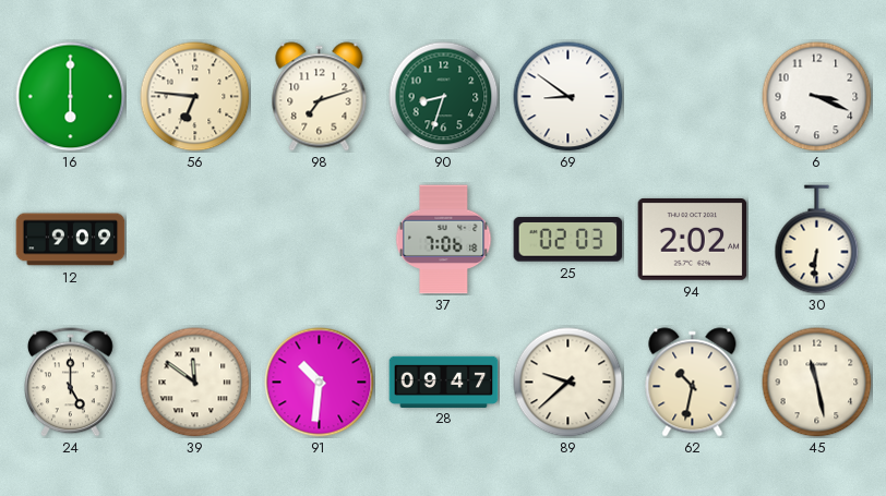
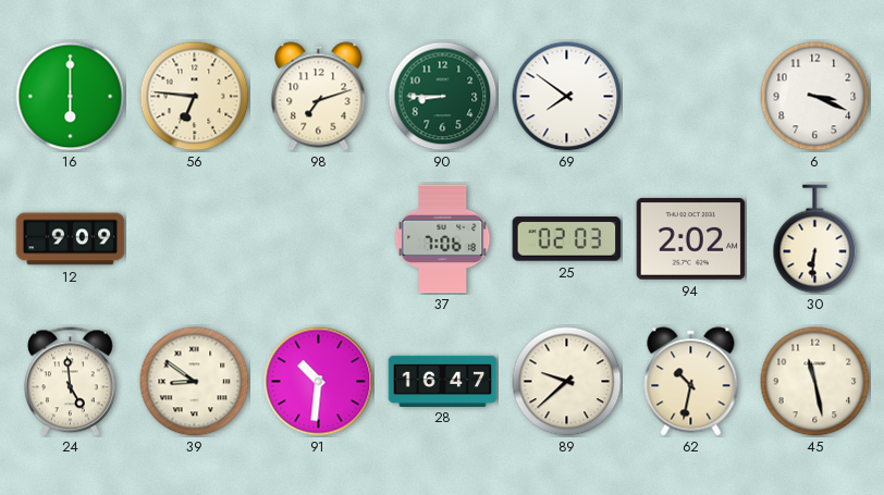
90: 8:33 -> 8:45 (443, 97)
69: 8:51 -> 7:51 (567, 97)
24: 5:00 -> 4:59 (71, 382)
39: 11:51 -> 8:51 (195, 382)
28: 09:47 -> 16:47 (443, 381)
